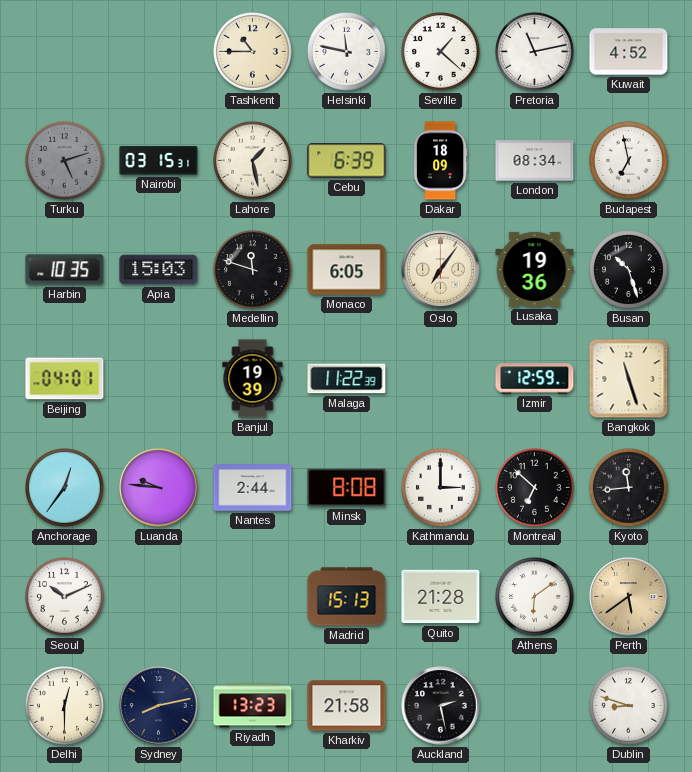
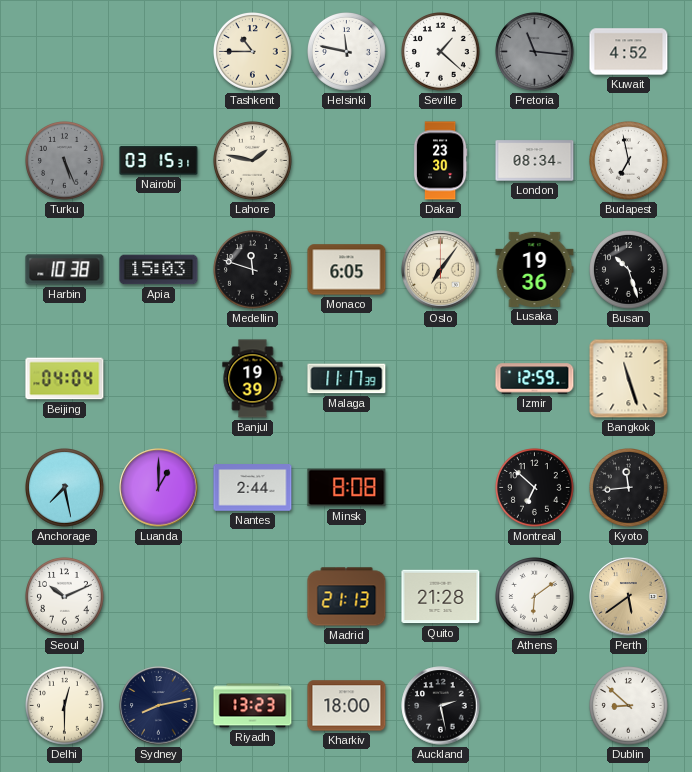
Pretoria: 11:13 -> 11:16 (535, 52)
Pretoria dial: white -> grey (535, 52)
Turku: 5:12 -> 5:26 (65, 161)
Lahore: 1:28 -> 1:47 (253, 161)
Cebu: 6:39 -> none (347, 161)
Dakar: 18:09 -> 23:30 (440, 161)
Harbin: 10:35 -> 10:38 (65, 270)
Beijing: 04:01 -> 04:04 (65, 379)
Malaga: 11:22 -> 11:17 (347, 379)
Anchorage: 12:36 -> 7:28 (65, 488)
Luanda: 9:46 -> 1:00 (159, 488)
Kathmandu: 3:00 -> none (441, 488)
Madrid: 15:13 -> 21:13 (347, 597)
Kharkiv: 21:58 -> 18:00 (347, 706)
Dublin: 8:48 -> 8:52 (629, 706)
